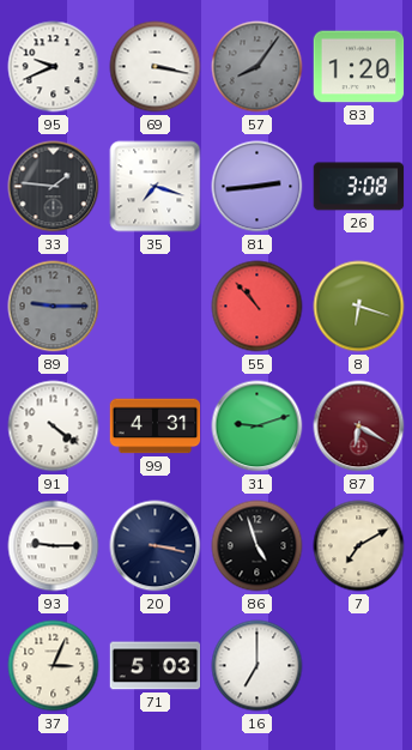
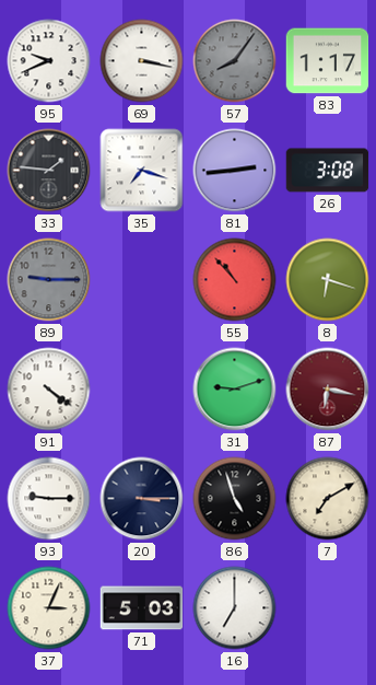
83: 1:20 -> 1:17 (328, 61)
99: 4:31 -> none (156, 427)
87: 6:20 -> 6:17 (328, 390)
20: 3:17 -> 3:15 (142, 499)
